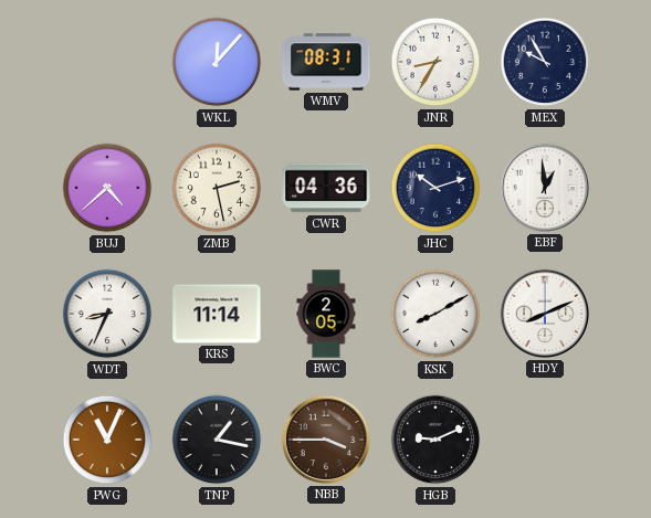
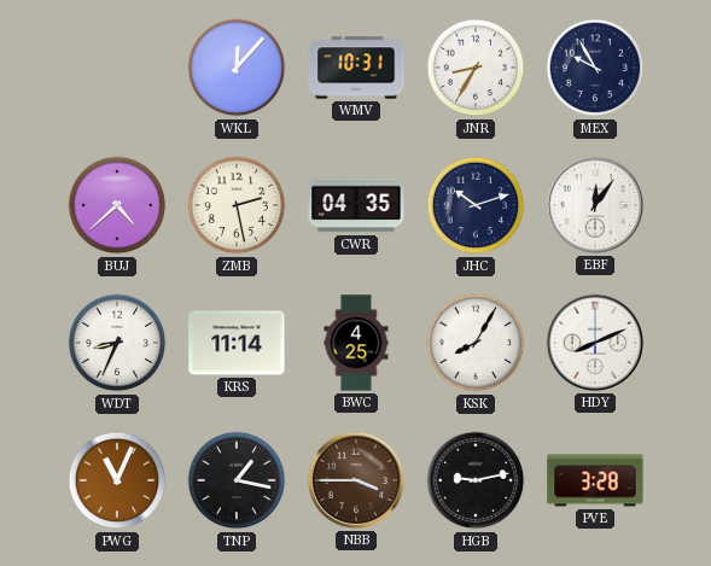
WMV: 08:31 -> 10:31 (356, 68)
CWR: 04:36 -> 04:35 (356, 205)
EBF: 12:59 -> 12:06 (595, 205)
BWC: 2:05 -> 4:25 (356, 343)
KSK: 8:10 -> 8:05 (476, 343)
HGB: 9:11 -> 9:13 (476, 480)
PVE: none -> 3:28 (595, 480)
